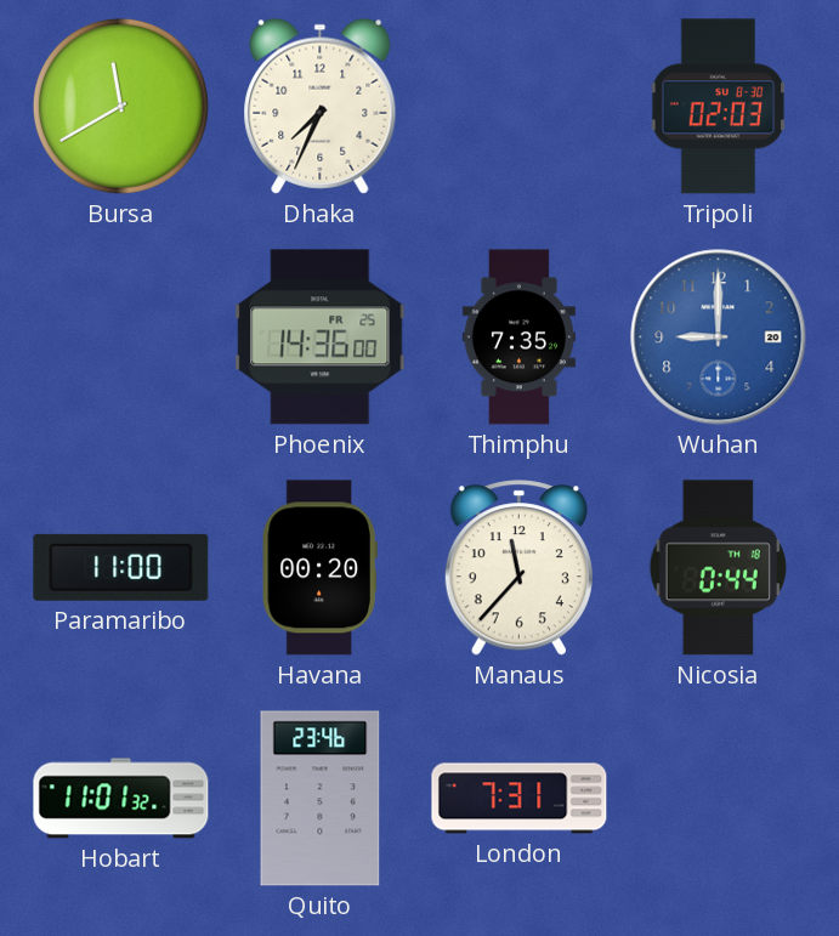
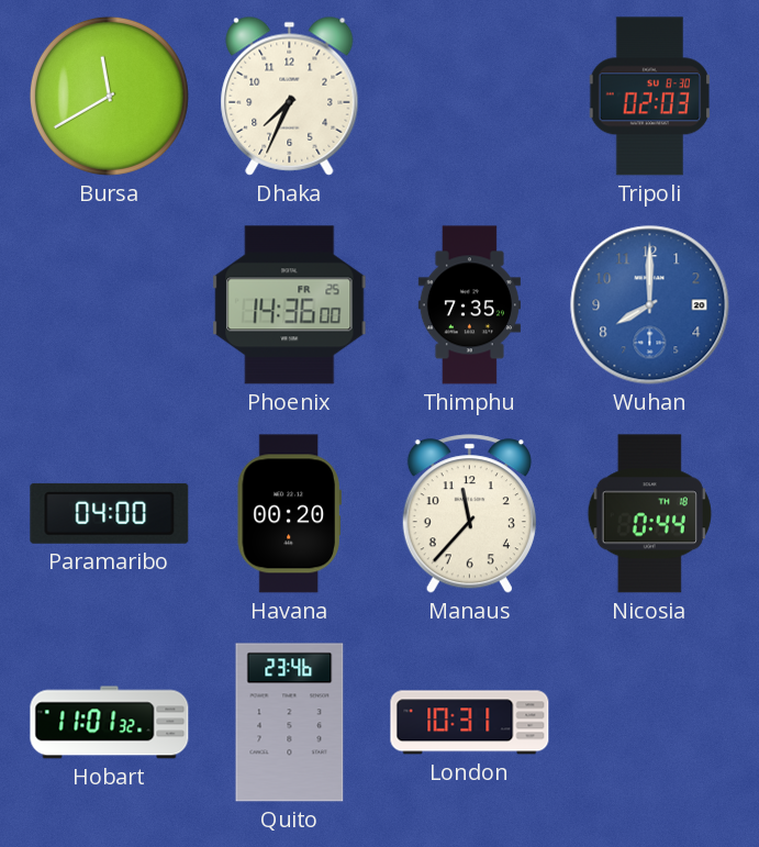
Wuhan: 9:00 -> 8:00 (650, 305)
Paramaribo: 11:00 -> 04:00 (110, 513)
London: 7:31 -> 10:31 (470, 723)
